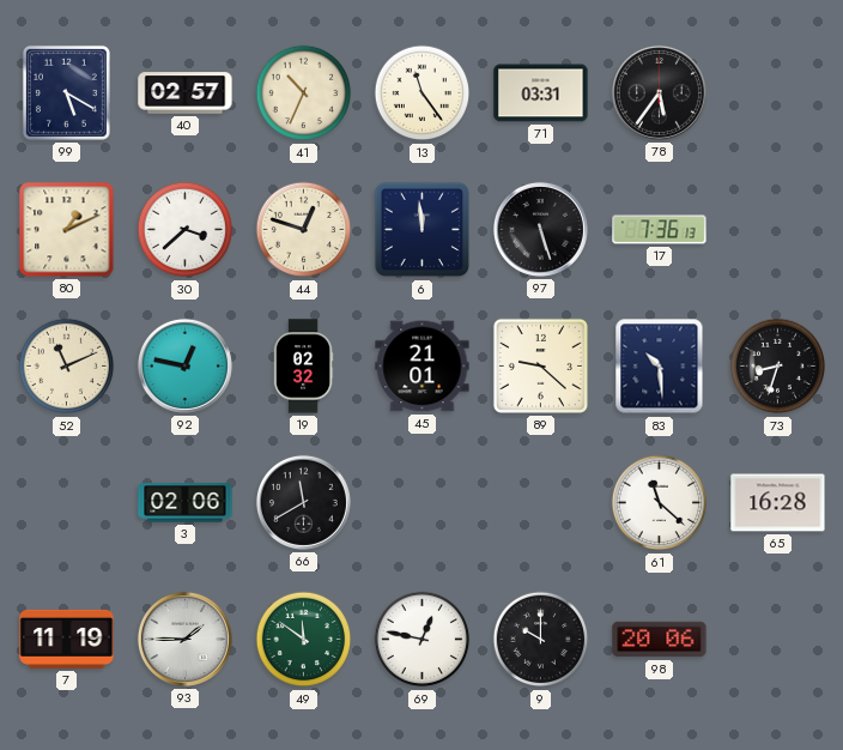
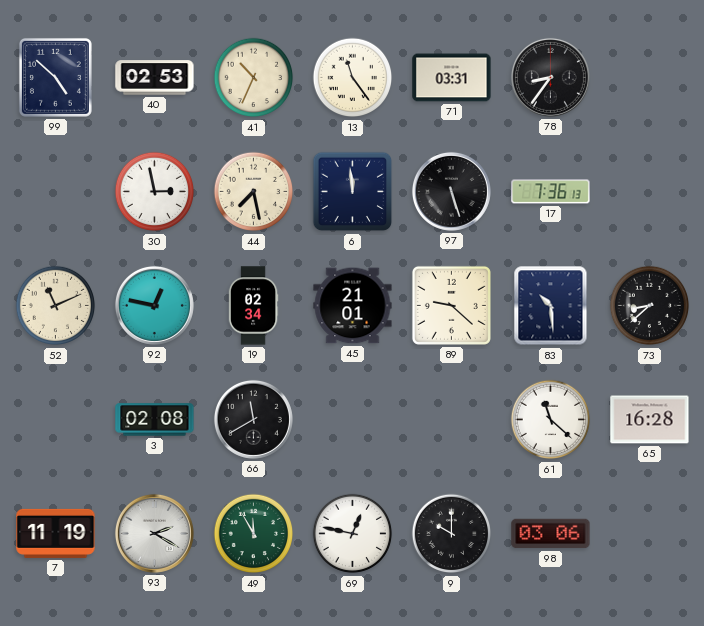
99: 5:20 -> 4:52 (55, 77)
40: 02:57 -> 02:53 (155, 78)
78: 5:36 -> 8:36 (550, 77)
80: 1:11 -> none (67, 230)
30: 3:38 -> 2:58 (155, 192)
44: 12:48 -> 7:28 (254, 192)
19: 02:32 -> 02:34 (253, 306)
73: 8:33 -> 8:38 (650, 306)
3: 02:06 -> 02:08 (155, 420)
93: 1:45 -> 2:20 (154, 533)
49: 11:51 -> 11:55 (254, 534)
98: 20:06 -> 03:06 (551, 534)
